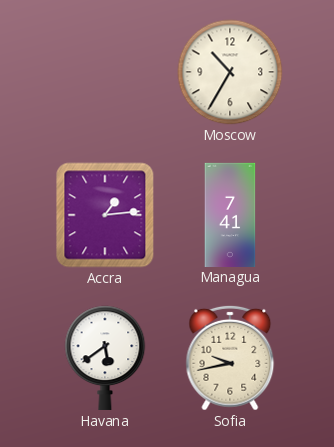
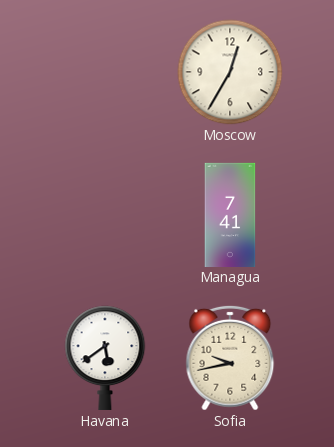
Moscow: 10:35 -> 12:35 (230, 72)
Accra: 1:14 -> none (105, 215)
